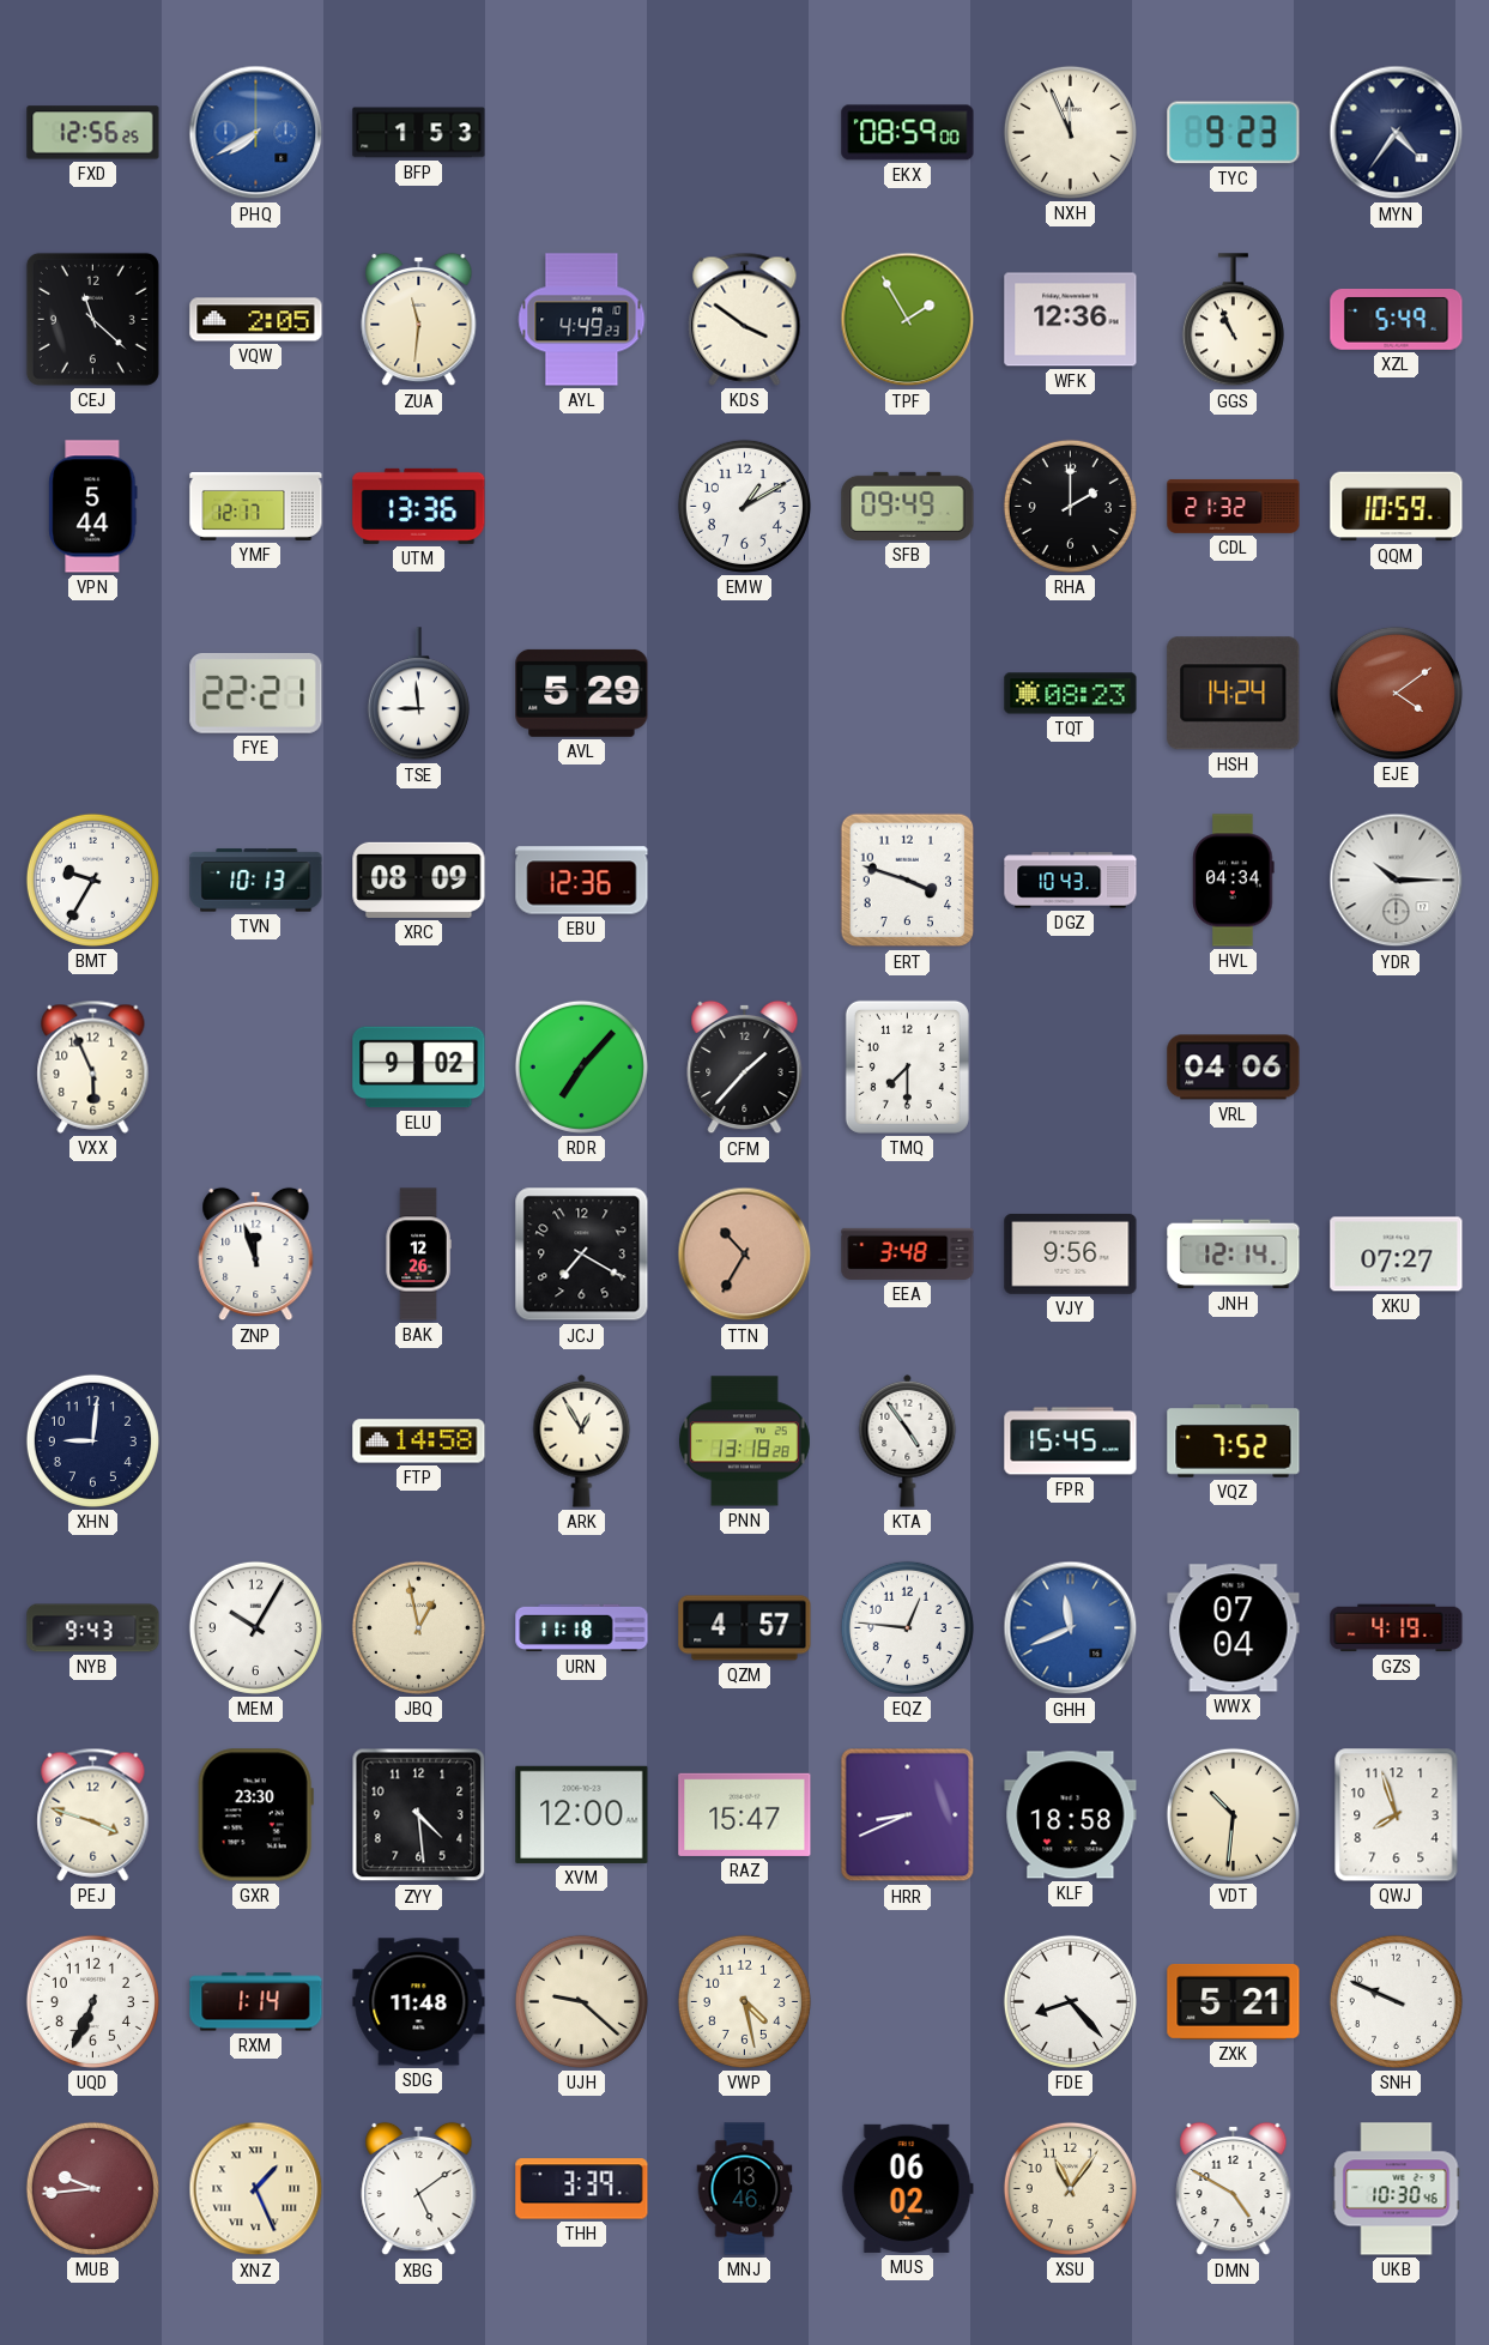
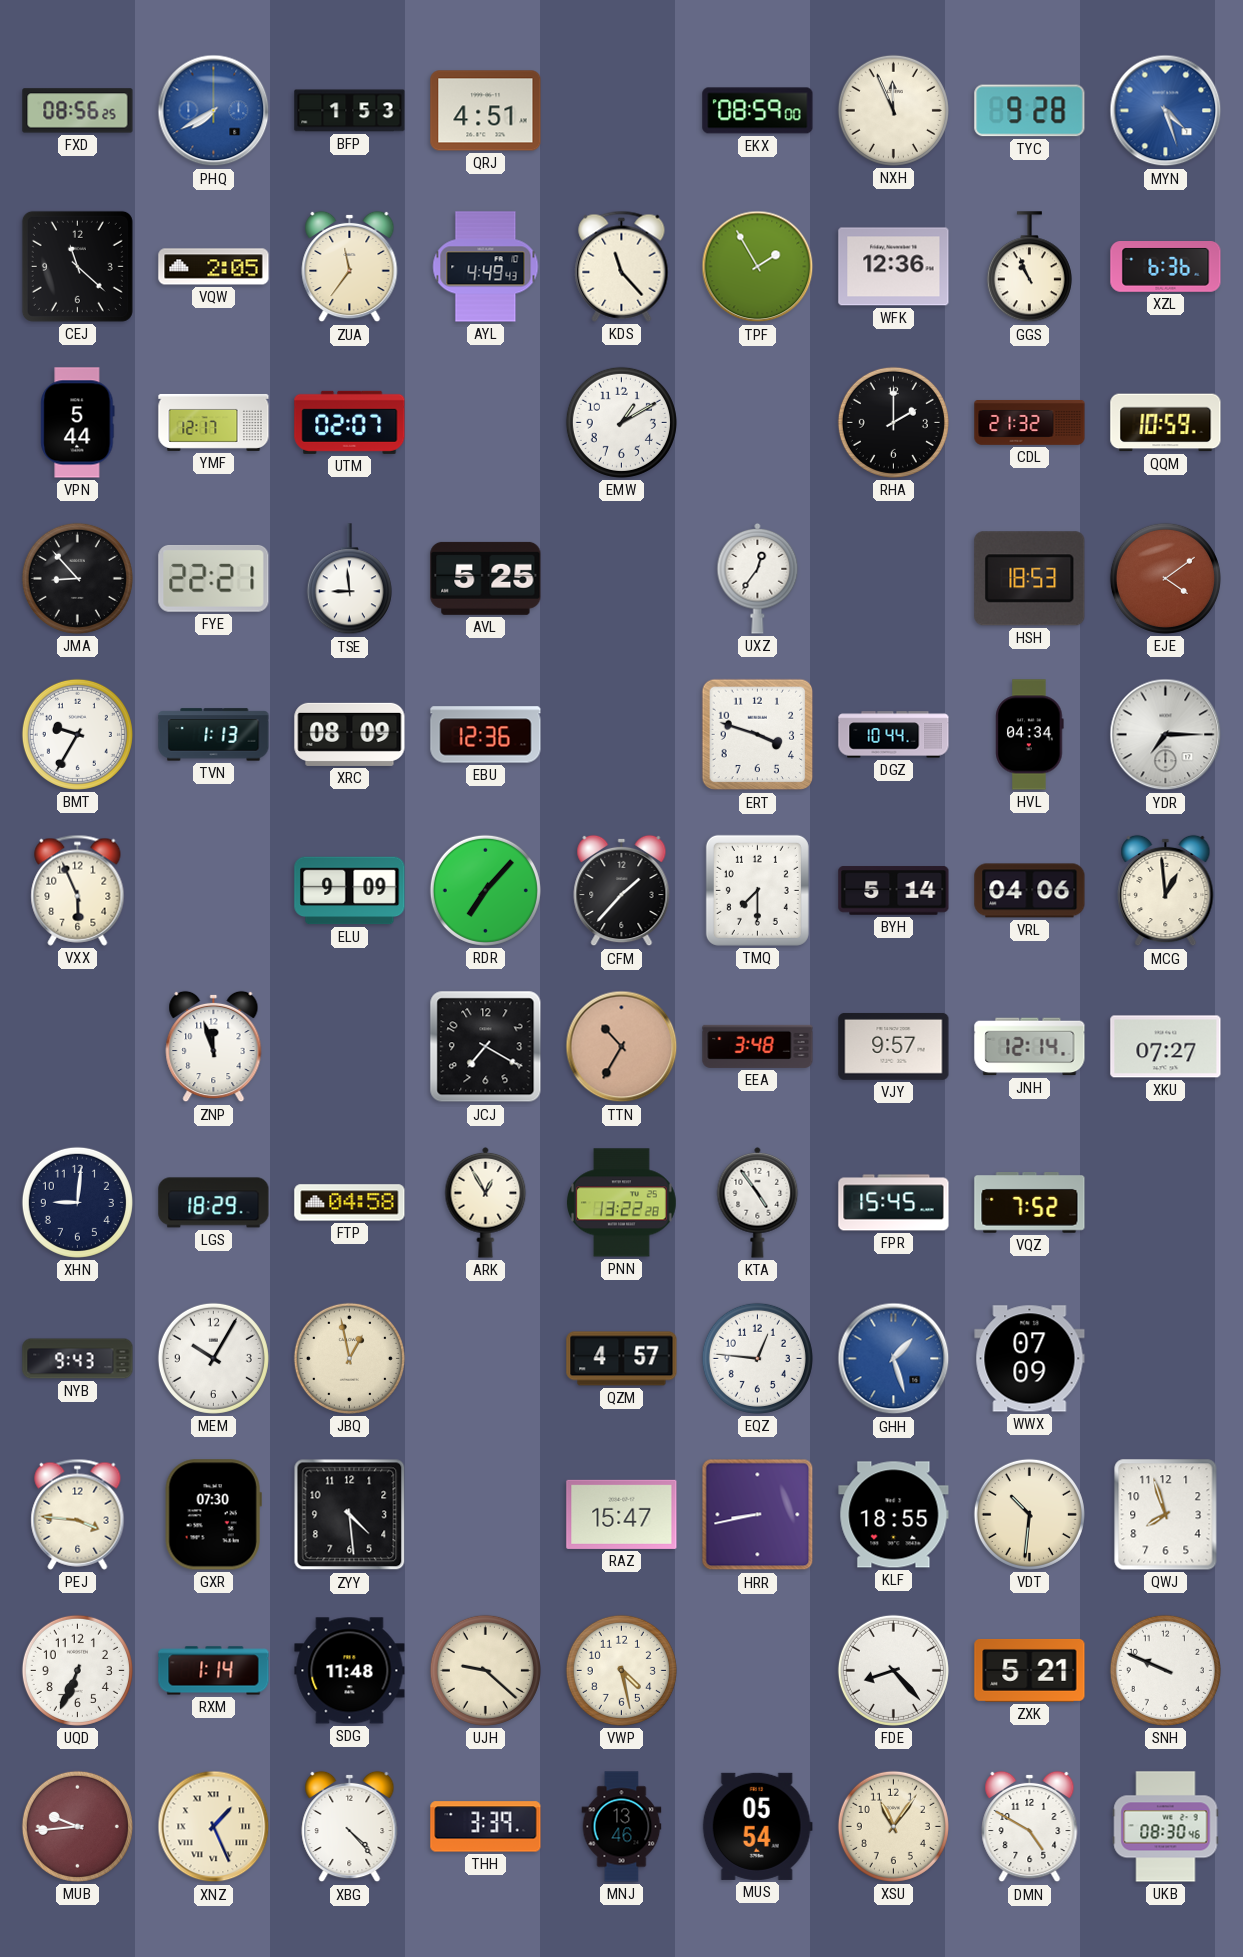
FXD: 12:56 -> 08:56 (78, 111)
QRJ: none -> 4:51 (486, 111)
TYC: 9:23 -> 9:28 (1030, 111)
MYN: 4:36 -> 4:27 (1166, 111)
MYN dial: navy -> blue (1166, 111)
ZUA: 11:31 -> 11:36 (350, 267)
AYL: 4:49:23 -> 4:49:43 (486, 267)
KDS: 3:51 -> 11:23 (622, 266)
XZL: 5:49 -> 6:36 (1166, 267)
UTM: 13:36 -> 02:07 (350, 422)
SFB: 09:49 -> none (908, 506)
JMA: none -> 8:53 (77, 578)
AVL: 5:29 -> 5:25 (486, 578)
UXZ: none -> 12:36 (758, 578)
TQT: 08:23 -> none (1071, 694)
HSH: 14:24 -> 18:53 (1030, 579)
TVN: 10:13 -> 1:13 (214, 735)
DGZ: 10:43 -> 10:44 (894, 735)
YDR: 10:15 -> 7:15 (1166, 735)
ELU: 9:02 -> 9:09 (350, 891)
BYH: none -> 5:14 (894, 891)
MCG: none -> 12:59 (1166, 891)
BAK: 12:26 -> none (418, 1255)
VJY: 9:56 -> 9:57 (894, 1046)
LGS: none -> 18:29 (214, 1203)
FTP: 14:58 -> 04:58 (350, 1203)
PNN: 13:18 -> 13:22 (621, 1203)
URN: 11:18 -> none (582, 1628)
GHH: 11:41 -> 1:27 (894, 1359)
WWX: 07:04 -> 07:09 (1030, 1359)
GZS: 4:19 -> none (1397, 1628)
PEJ: 3:48 -> 3:46 (78, 1514)
GXR: 23:30 -> 07:30 (213, 1515)
XVM: 12:00 -> none (582, 1814)
HRR: 8:41 -> 8:43 (758, 1515)
KLF: 18:58 -> 18:55 (894, 1515)
XBG: 5:09 -> 4:23 (350, 1827)
MUS: 06:02 -> 05:54 (757, 1826)
UKB: 10:30 -> 08:30 (1166, 1827)
